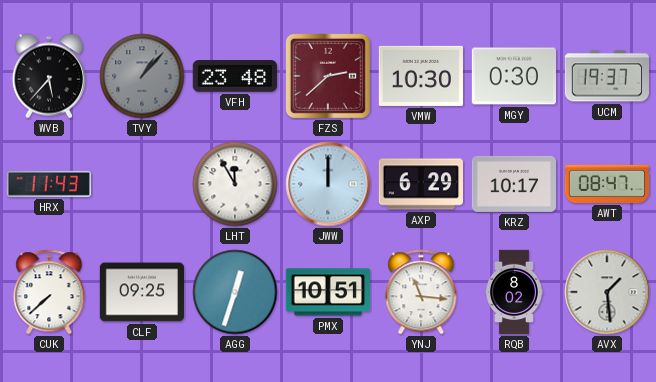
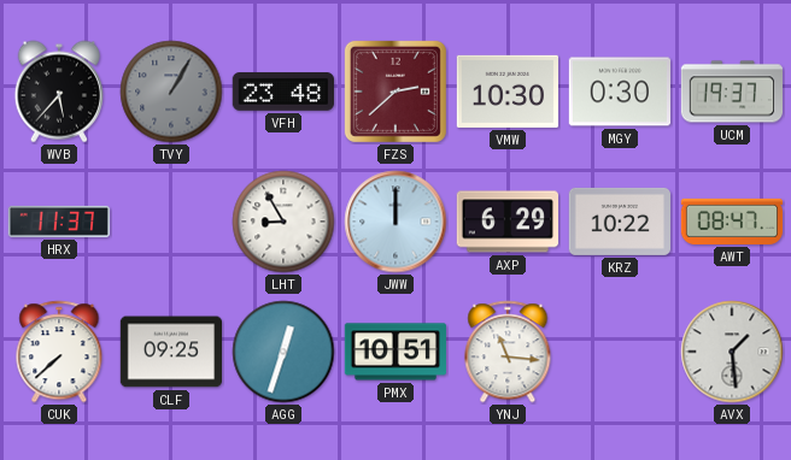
TVY: 1:07 -> 1:05 (171, 92)
HRX: 11:43 -> 11:37 (58, 222)
LHT: 11:55 -> 8:55 (283, 222)
KRZ: 10:17 -> 10:22 (619, 222)
RQB: 8:02 -> none (514, 292)
